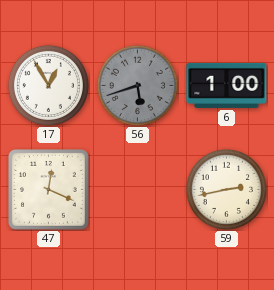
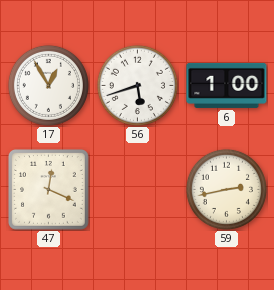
56 dial: grey -> white (137, 85)
